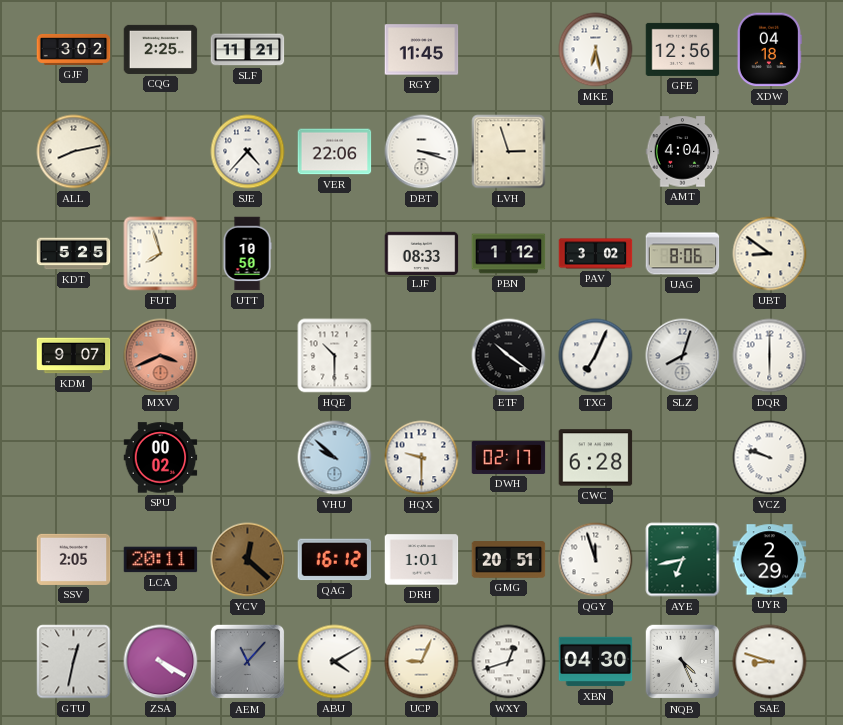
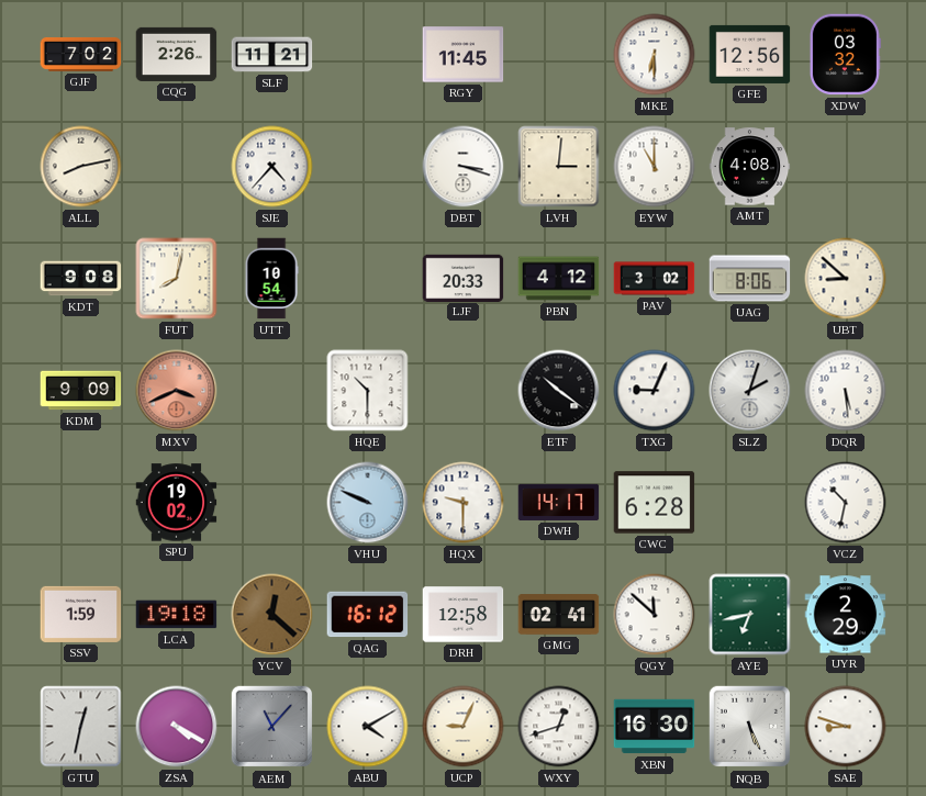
GJF: 3:02 -> 7:02 (81, 54)
CQG: 2:25 -> 2:26 (177, 54)
MKE: 6:28 -> 6:30 (655, 55)
XDW: 04:18 -> 03:32 (845, 55)
VER: 22:06 -> none (335, 152)
LVH: 2:57 -> 3:01 (559, 167)
EYW: none -> 11:00 (655, 167)
AMT: 4:04 -> 4:08 (750, 167)
KDT: 5:25 -> 9:08 (81, 279)
FUT: 7:57 -> 8:02 (177, 279)
UTT: 10:50 -> 10:54 (271, 279)
LJF: 08:33 -> 20:33 (464, 278)
PBN: 1:12 -> 4:12 (559, 279)
UBT: 8:51 -> 8:52 (846, 279)
KDM: 9:07 -> 9:09 (81, 391)
TXG: 7:04 -> 9:04 (655, 391)
SLZ: 8:03 -> 2:03 (750, 391)
DQR: 6:00 -> 5:29 (846, 391)
SPU: 00:02 -> 19:02 (177, 503)
VHU: 9:52 -> 9:49 (368, 503)
DWH: 02:17 -> 14:17 (559, 502)
VCZ: 9:48 -> 10:32 (846, 503)
SSV: 2:05 -> 1:59 (81, 614)
LCA: 20:11 -> 19:18 (177, 615)
DRH: 1:01 -> 12:58 (464, 615)
GMG: 20:51 -> 02:41 (559, 615)
QGY: 11:57 -> 11:52 (655, 615)
XBN: 04:30 -> 16:30 (655, 727)
NQB: 4:26 -> 5:26 (750, 727)
